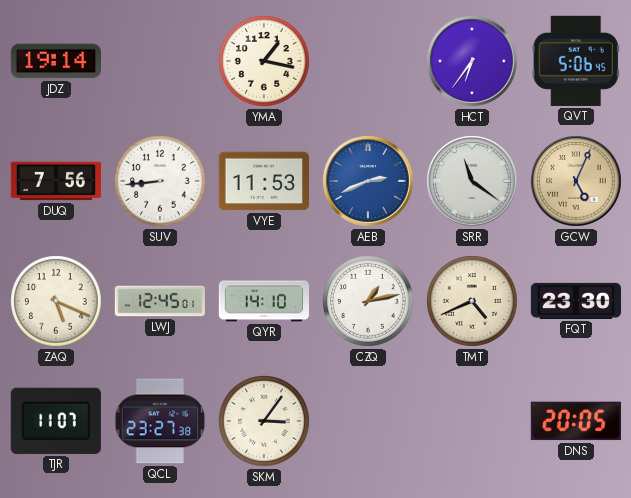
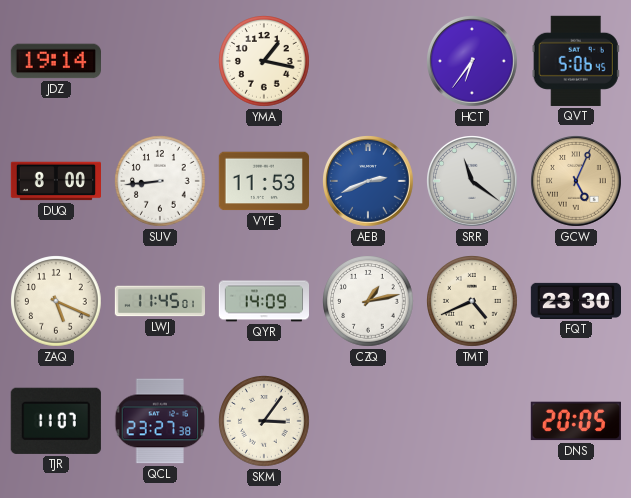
DUQ: 7:56 -> 8:00 (55, 181)
LWJ: 12:45 -> 11:45 (159, 301)
QYR: 14:10 -> 14:09 (263, 301)
